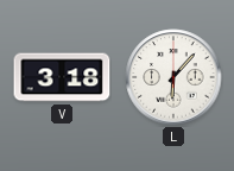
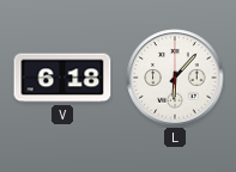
V: 3:18 -> 6:18 (62, 78)
